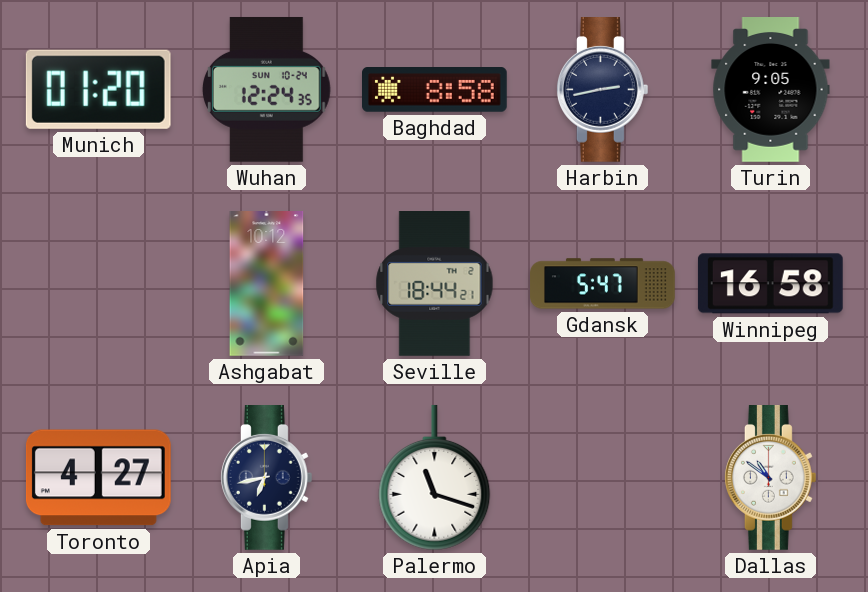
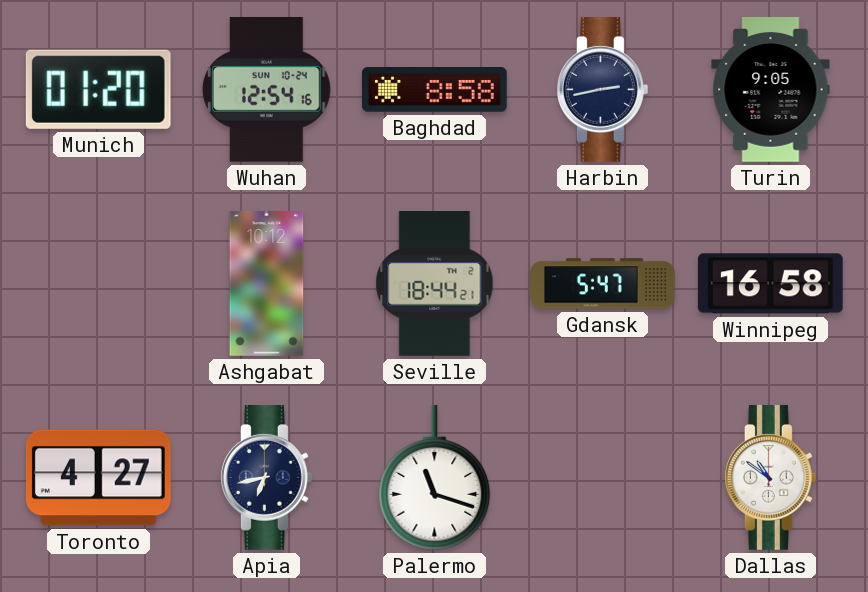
Wuhan: 12:24 -> 12:54 (266, 89)
